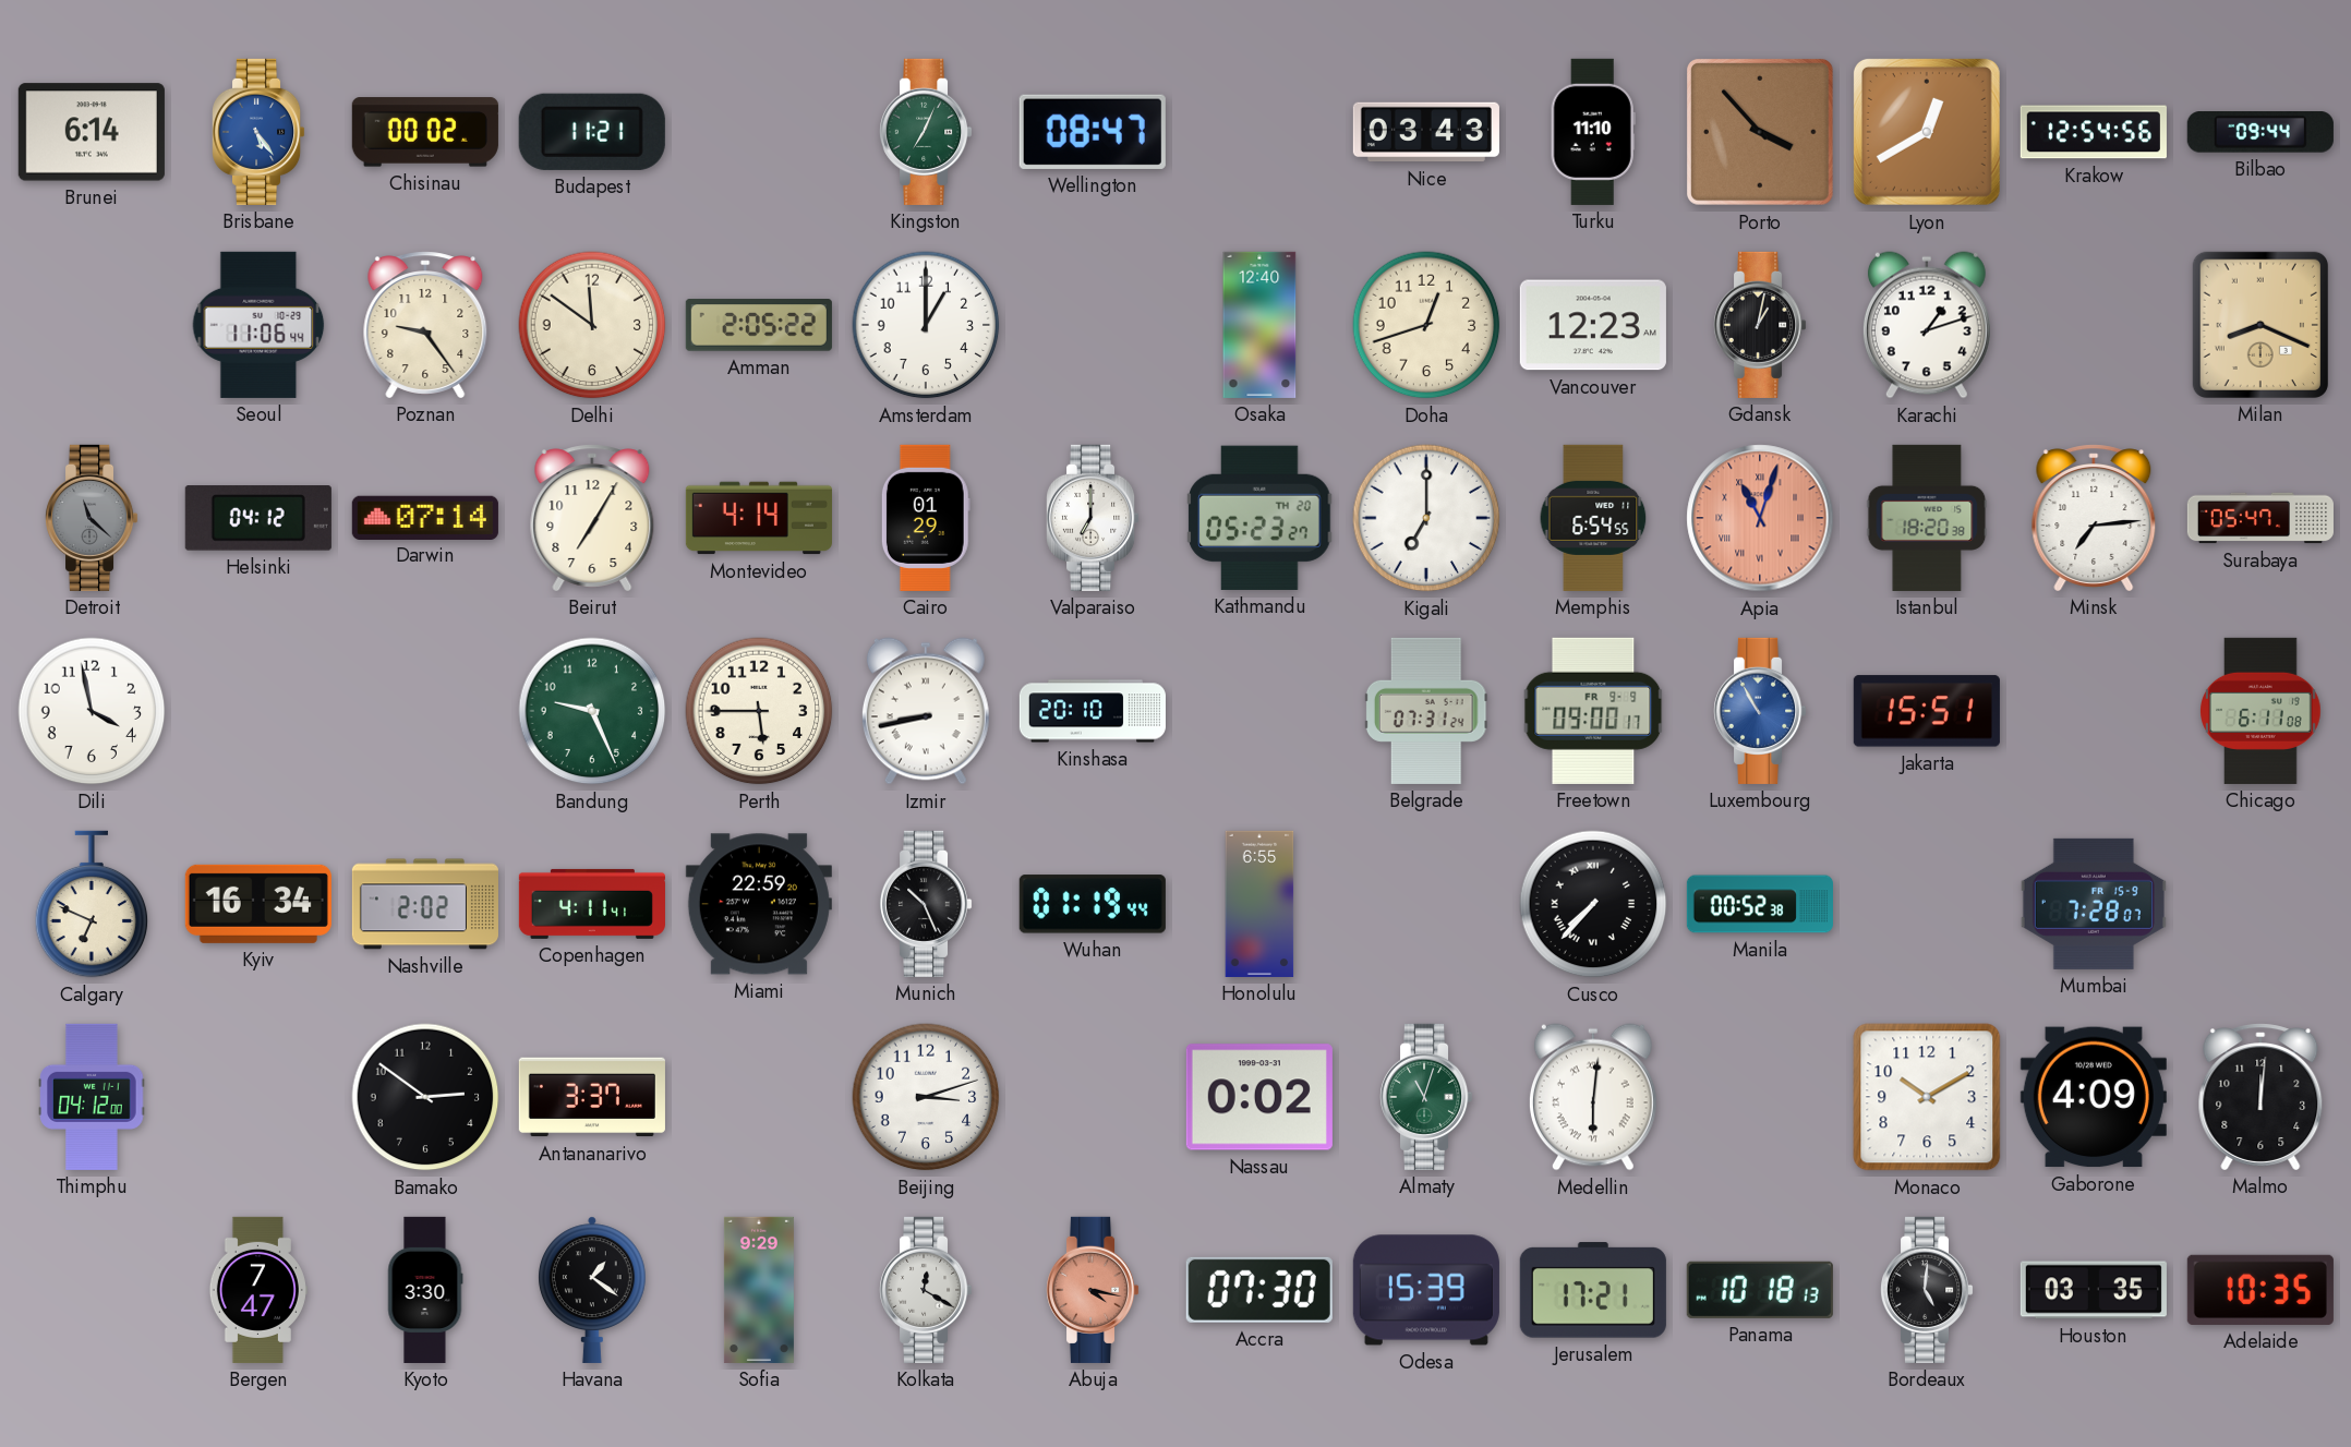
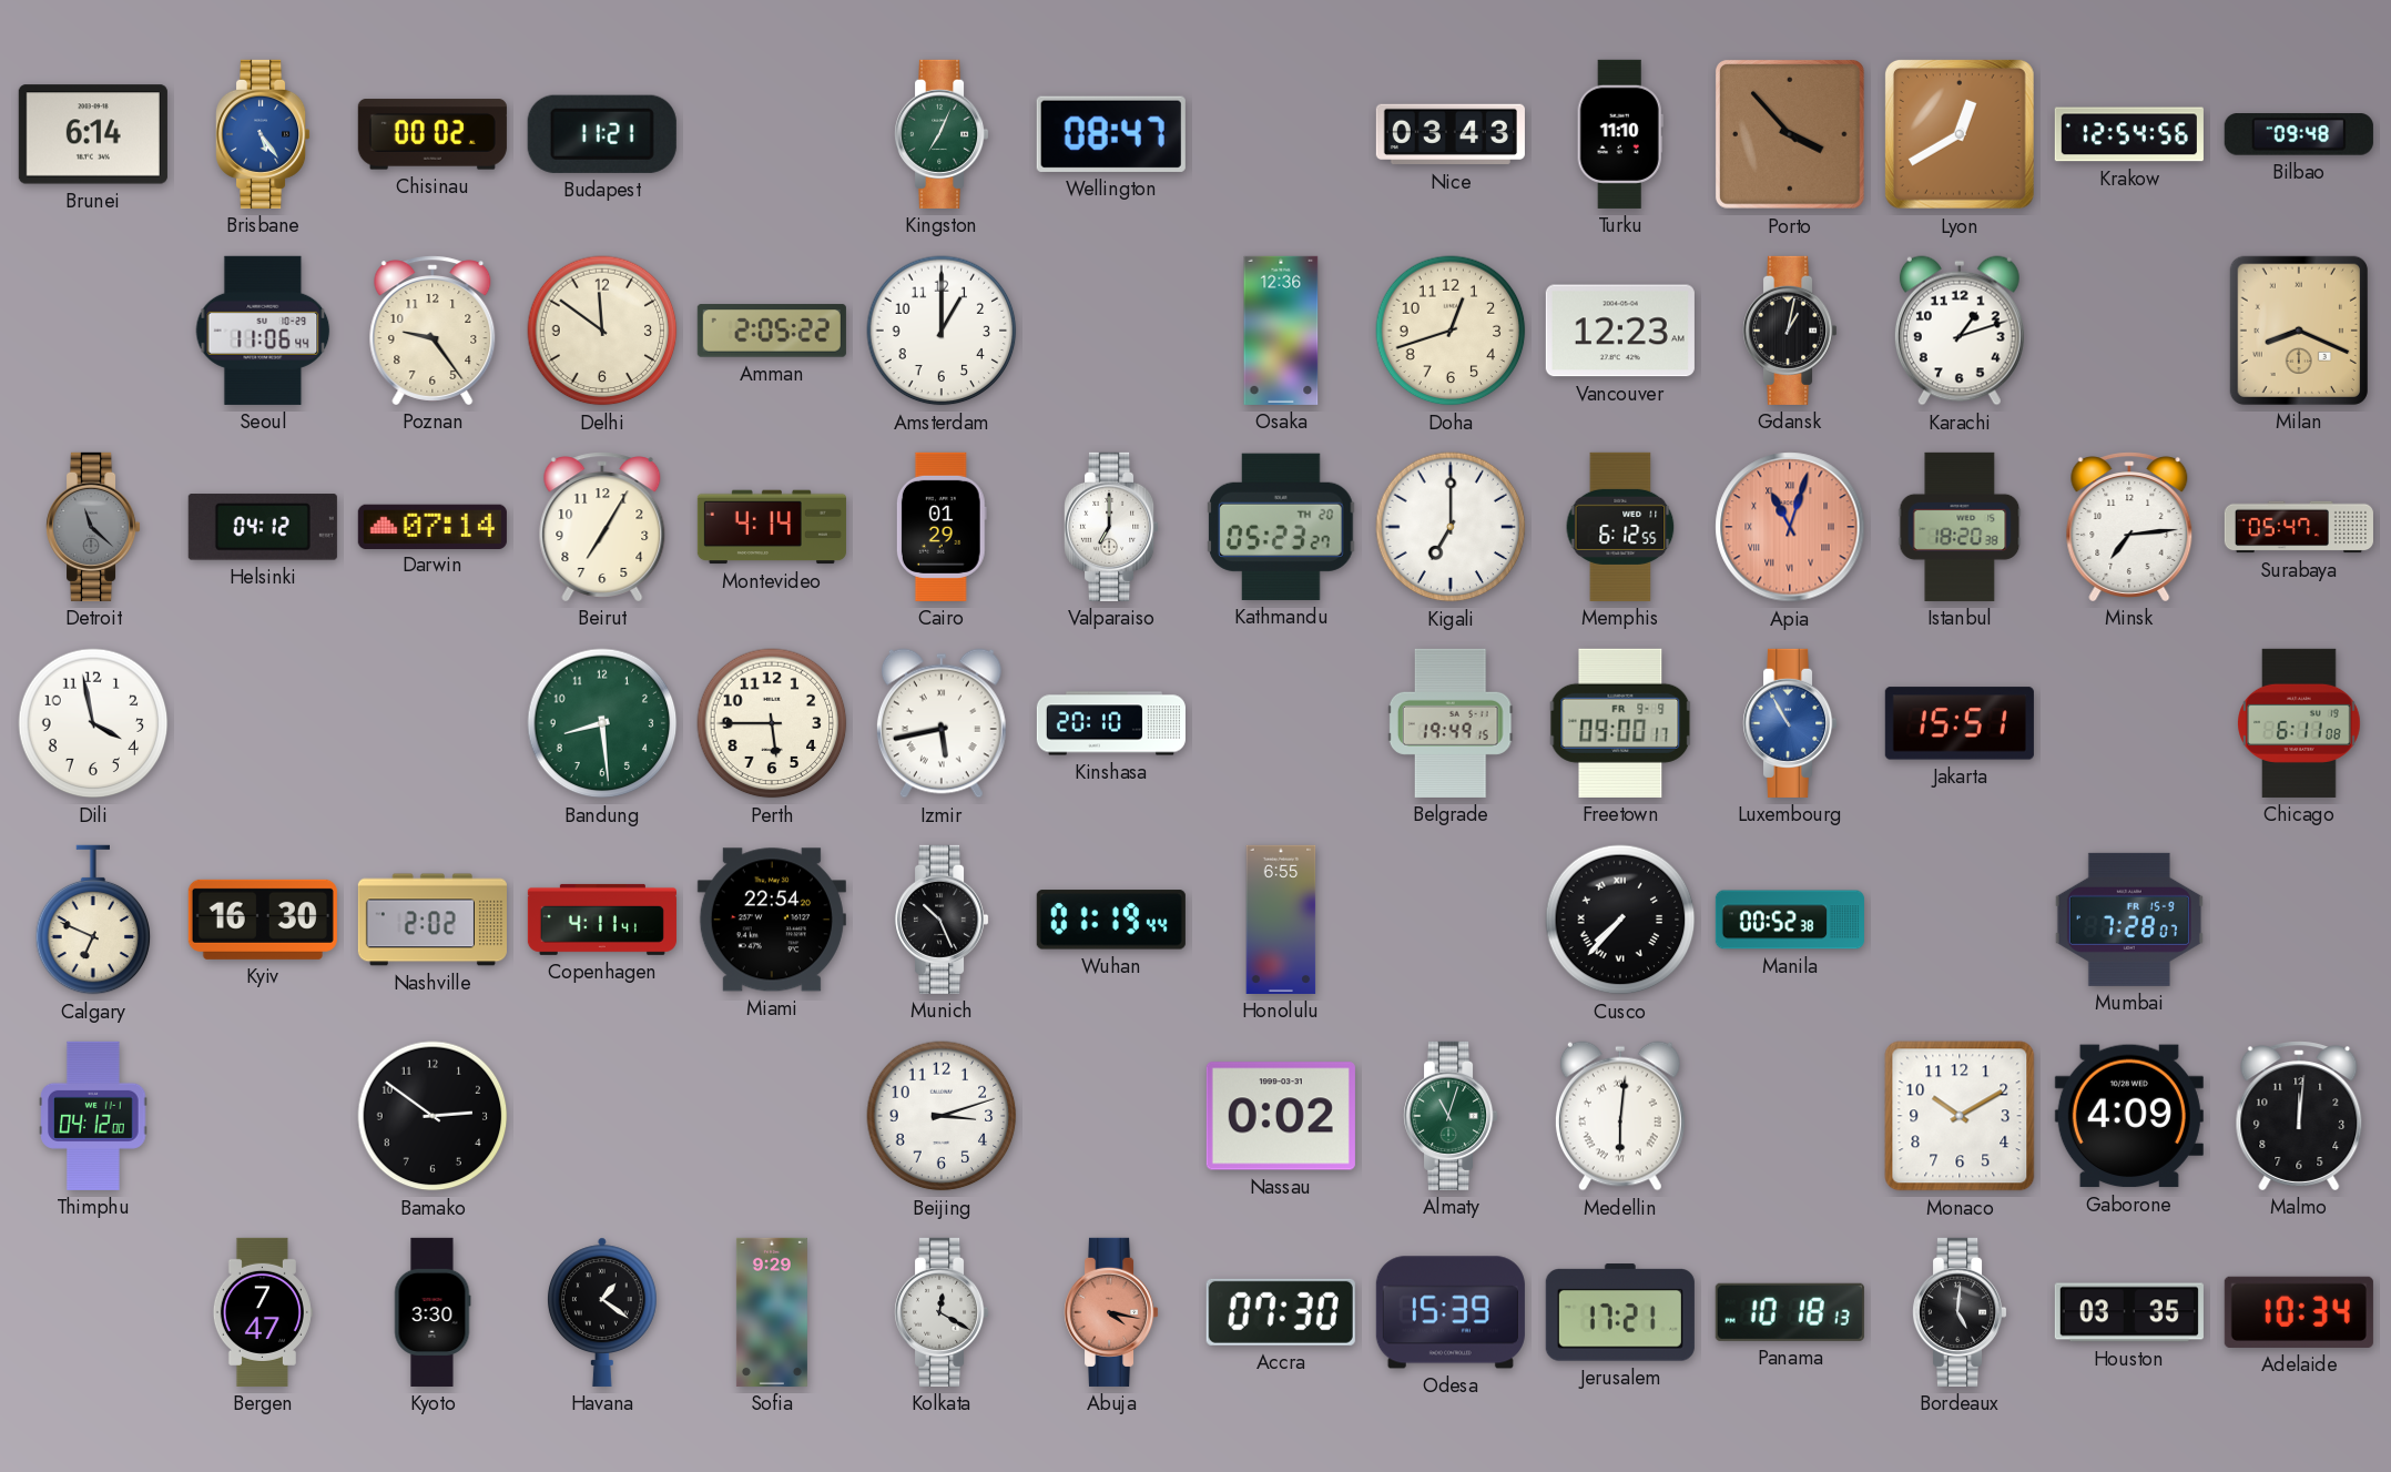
Bilbao: 09:44 -> 09:48 (2299, 135)
Osaka: 12:40 -> 12:36 (1281, 331)
Memphis: 6:54 -> 6:12 (1620, 527)
Bandung: 9:26 -> 8:29 (602, 723)
Izmir: 8:43 -> 5:43 (942, 723)
Belgrade: 07:31 -> 19:49 (1451, 723)
Kyiv: 16:34 -> 16:30 (263, 920)
Miami: 22:59 -> 22:54 (772, 920)
Antananarivo: 3:37 -> none (592, 1097)
Adelaide: 10:35 -> 10:34 (2299, 1312)
